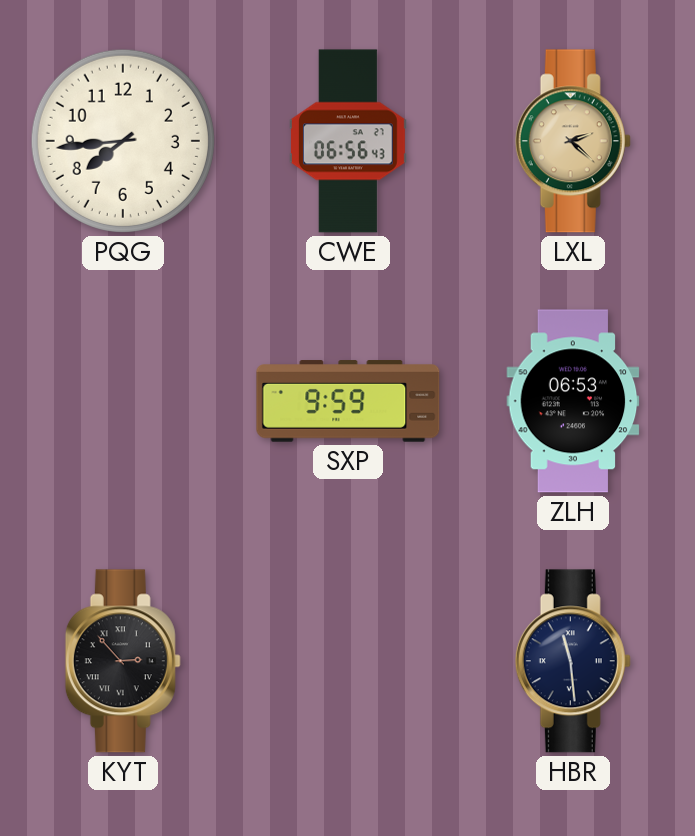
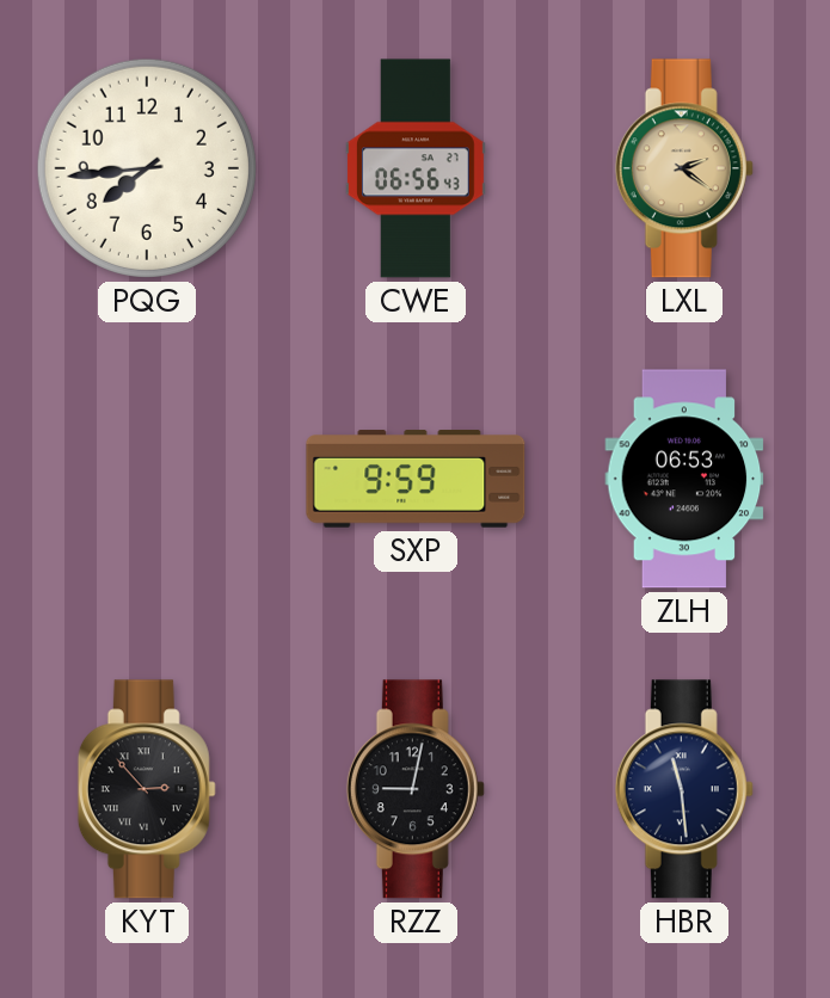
LXL: 2:22 -> 2:21 (684, 168)
RZZ: none -> 9:02 (416, 789)
